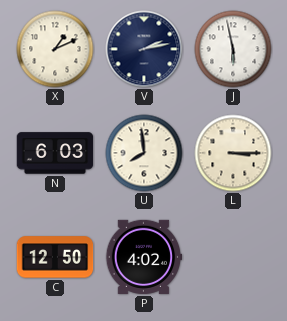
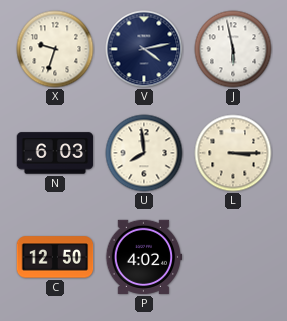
X: 1:11 -> 9:33 (55, 49)
V: 2:13 -> 4:13 (144, 49)
